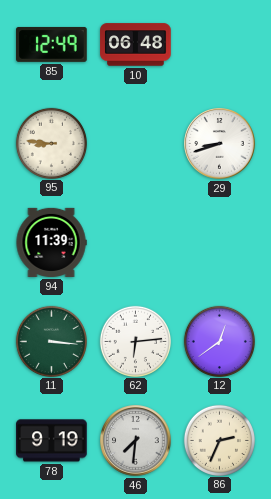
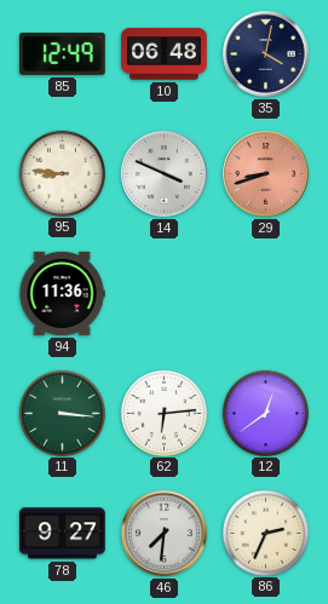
35: none -> 4:02 (266, 54)
14: none -> 3:49 (165, 174)
29 dial: white -> salmon (266, 174)
94: 11:39 -> 11:36 (62, 293)
78: 9:19 -> 9:27 (63, 534)
